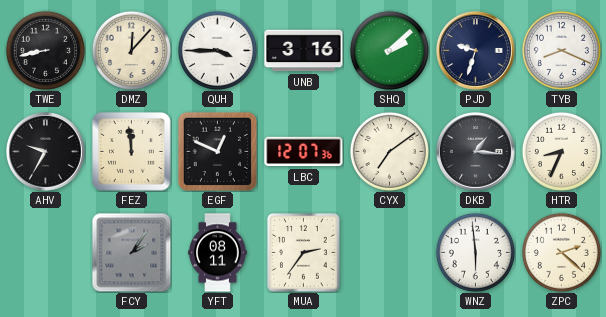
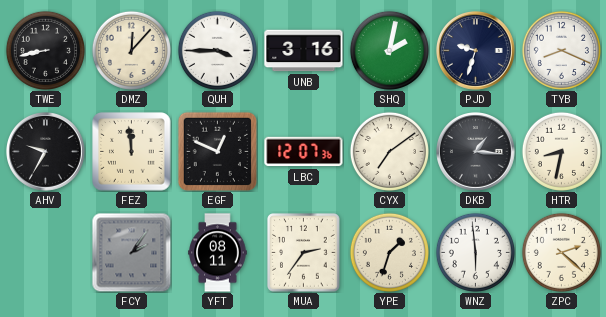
SHQ: 2:08 -> 2:02 (389, 50)
HTR: 8:34 -> 8:32 (561, 151)
YPE: none -> 1:33 (389, 252)
